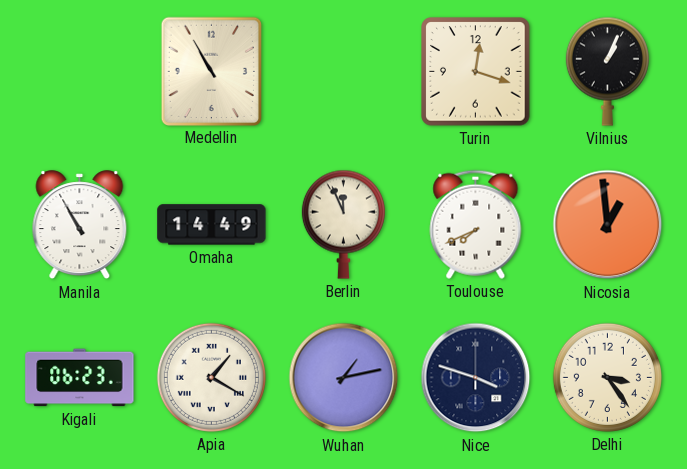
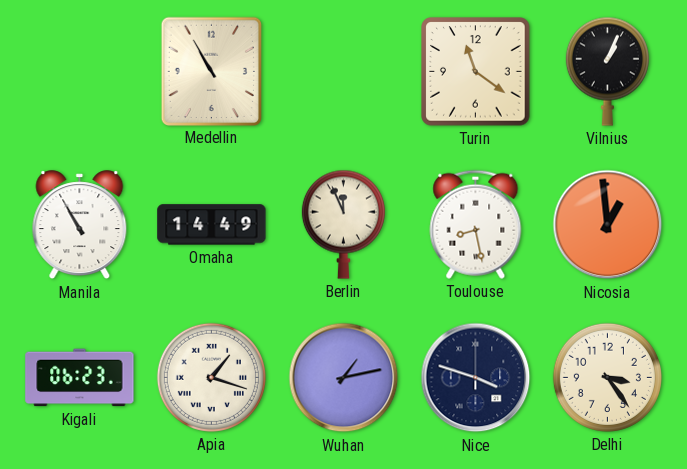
Turin: 12:18 -> 11:21 (476, 72)
Toulouse: 7:41 -> 8:28 (476, 224)
Apia: 1:20 -> 1:18 (211, 377)
